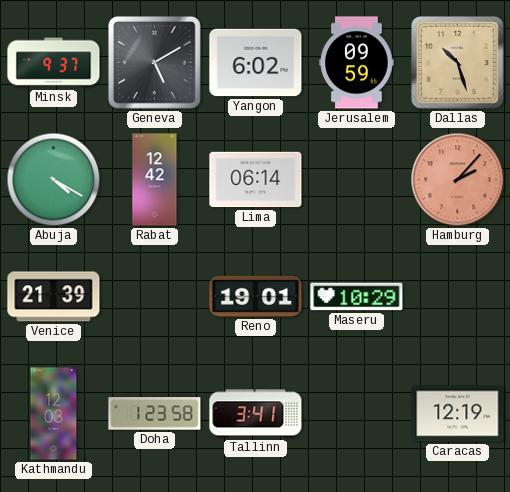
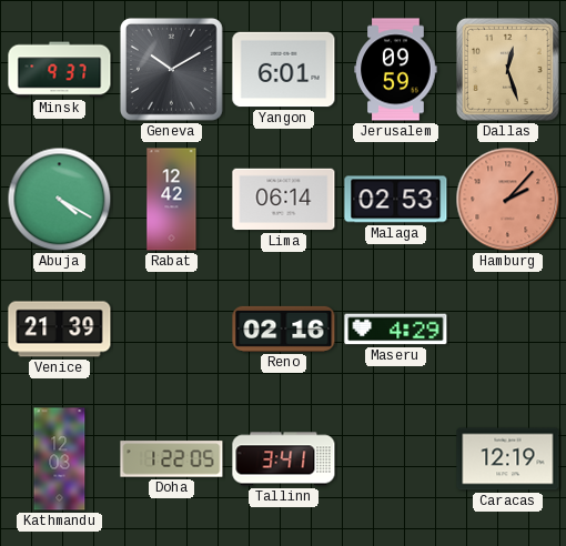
Geneva: 5:10 -> 10:10 (171, 69)
Yangon: 6:02 -> 6:01 (284, 70)
Dallas: 10:27 -> 12:27 (507, 69)
Malaga: none -> 02:53 (396, 200)
Reno: 19:01 -> 02:16 (284, 328)
Maseru: 10:29 -> 4:29 (396, 330)
Doha: 1:23 -> 1:22 (172, 459)
